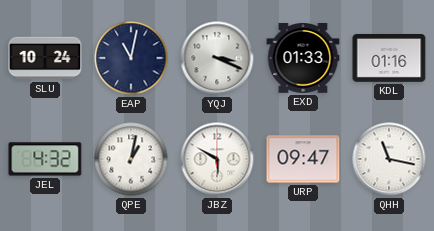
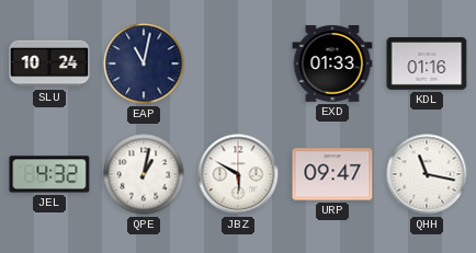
YQJ: 3:19 -> none (217, 58)
